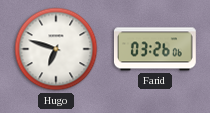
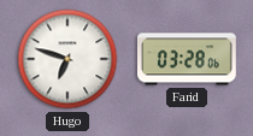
Farid: 03:26 -> 03:28 (187, 59)
